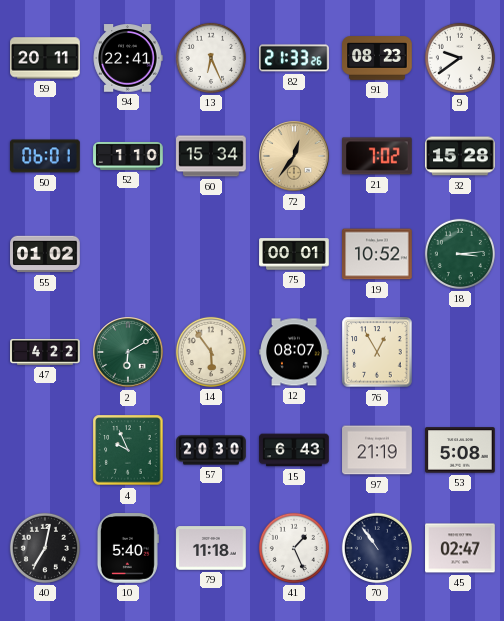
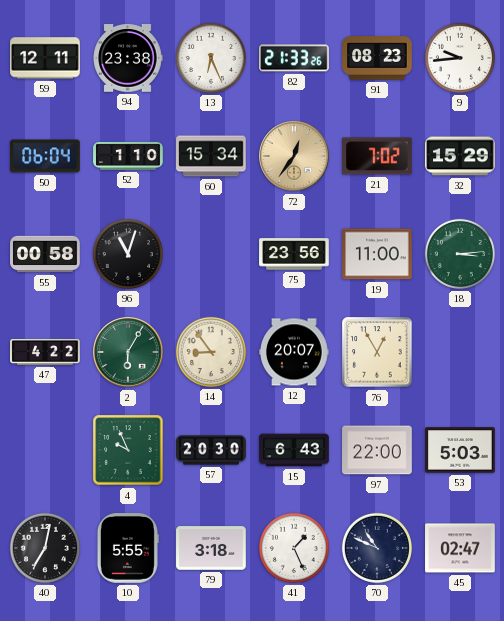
59: 20:11 -> 12:11 (45, 58)
94: 22:41 -> 23:38 (128, 58)
9: 9:39 -> 9:44 (460, 58)
50: 06:01 -> 06:04 (45, 156)
32: 15:28 -> 15:29 (460, 156)
55: 01:02 -> 00:58 (45, 254)
96: none -> 11:03 (128, 254)
75: 00:01 -> 23:56 (294, 254)
19: 10:52 -> 11:00 (377, 254)
2: 6:10 -> 6:05 (128, 352)
14: 5:54 -> 8:54 (211, 352)
12: 08:07 -> 20:07 (294, 352)
97: 21:19 -> 22:00 (377, 450)
53: 5:08 -> 5:03 (460, 450)
10: 5:40 -> 5:55 (127, 548)
79: 11:18 -> 3:18 (211, 548)
70: 10:54 -> 10:49 (377, 548)
